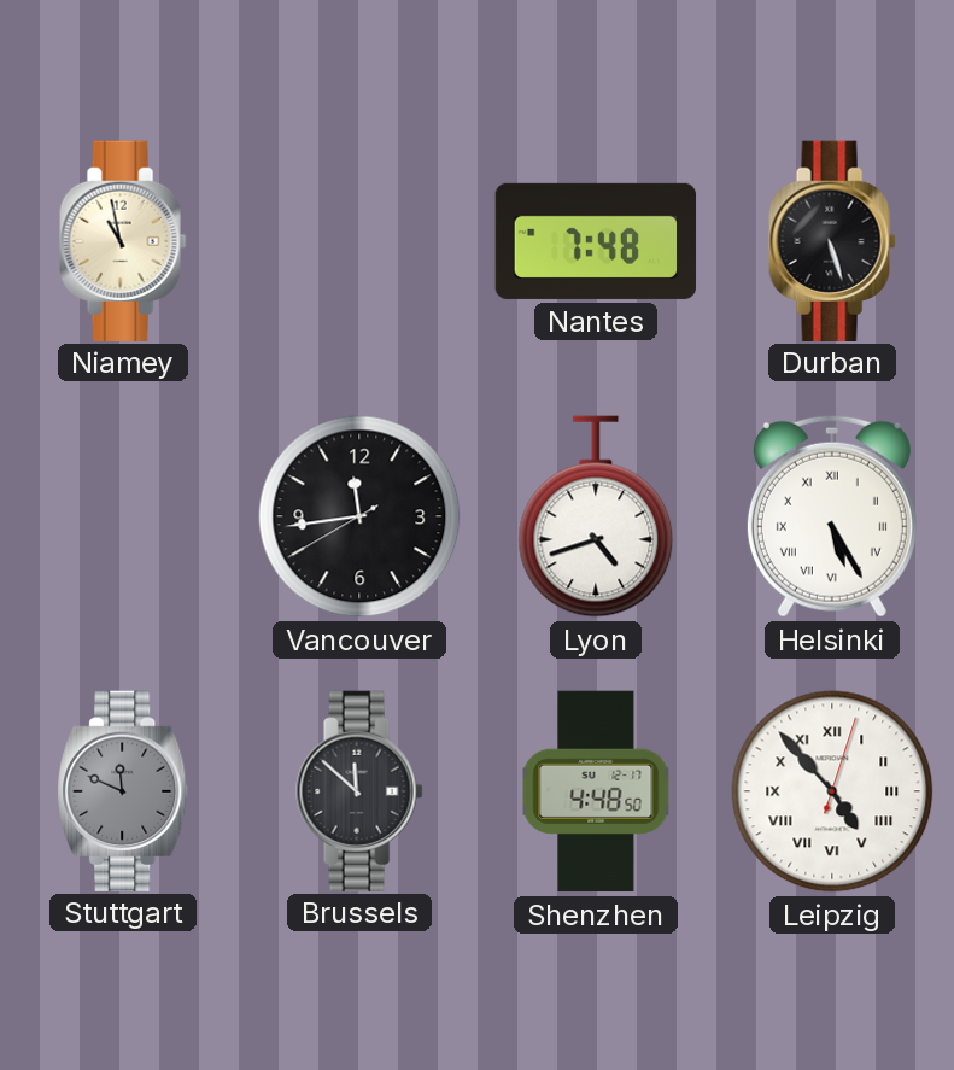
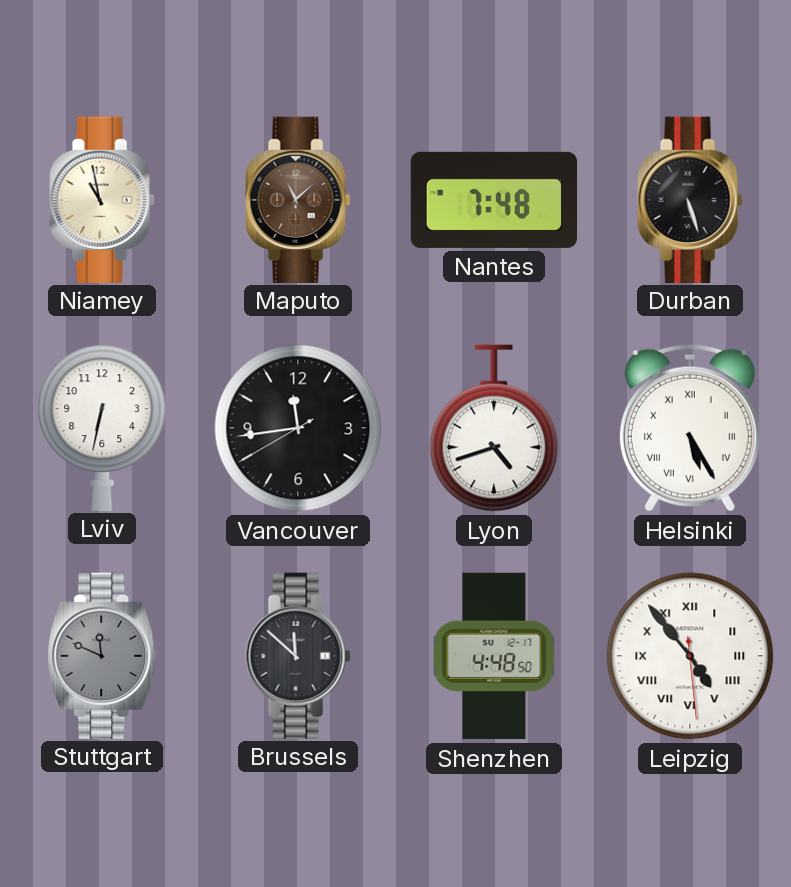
Maputo: none -> 11:08 (298, 199)
Lviv: none -> 6:32 (102, 427)
Leipzig: 4:53:03 -> 4:53:29 (690, 656)
